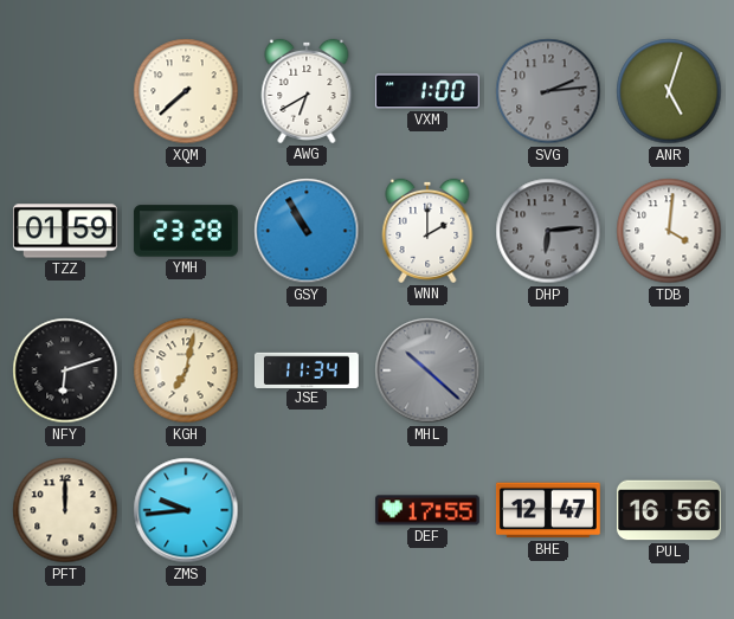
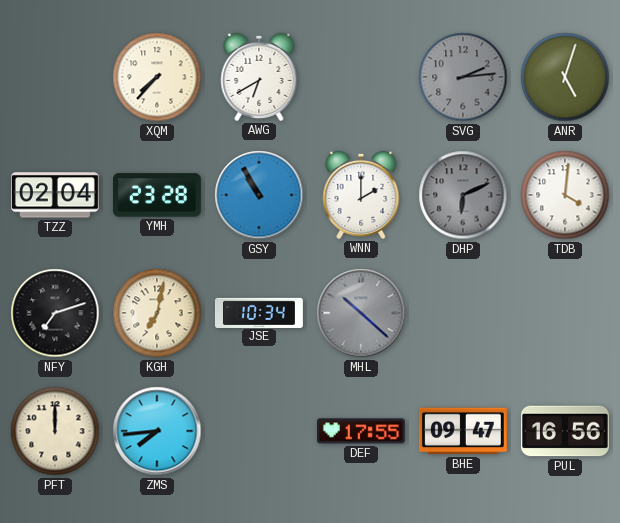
XQM: 7:38 -> 7:37 (157, 77)
VXM: 1:00 -> none (427, 91)
TZZ: 01:59 -> 02:04 (55, 195)
DHP: 6:14 -> 6:11 (463, 195)
NFY: 6:12 -> 7:12 (55, 313)
JSE: 11:34 -> 10:34 (259, 312)
ZMS: 9:44 -> 7:44 (157, 431)
BHE: 12:47 -> 09:47 (463, 431)
